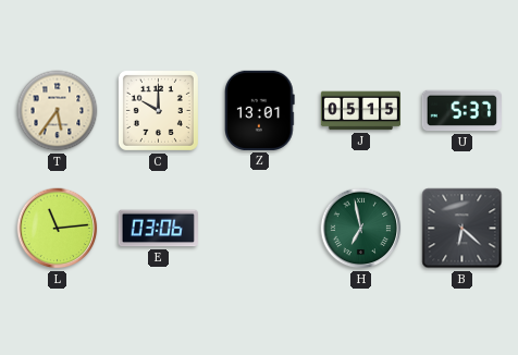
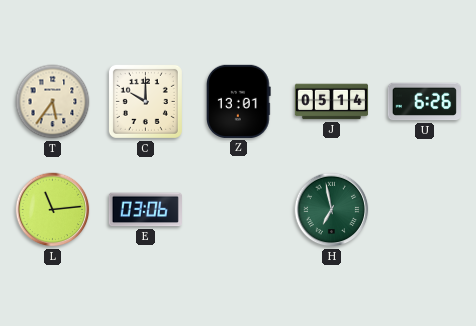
J: 05:15 -> 05:14 (331, 102)
U: 5:37 -> 6:26 (424, 102)
B: 6:22 -> none (462, 229)
